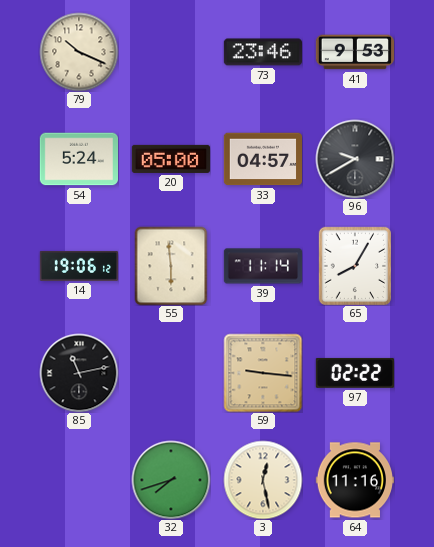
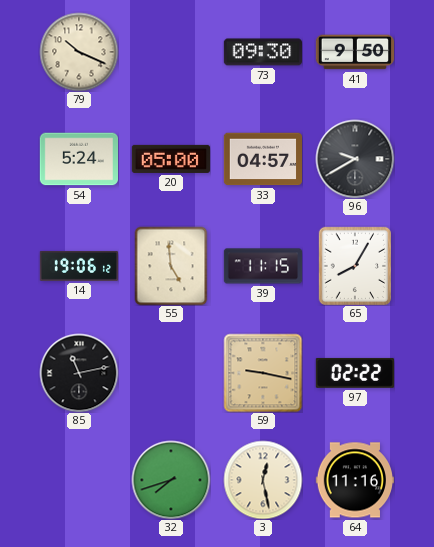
73: 23:46 -> 09:30 (262, 52)
41: 9:53 -> 9:50 (354, 52)
55: 5:59 -> 4:59 (171, 266)
39: 11:14 -> 11:15 (263, 266)
59: 9:16 -> 9:17 (263, 373)
